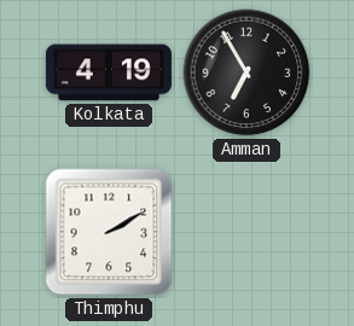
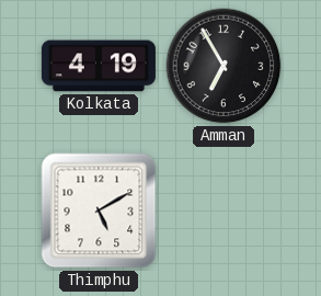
Thimphu: 2:10 -> 5:10 (99, 210)
